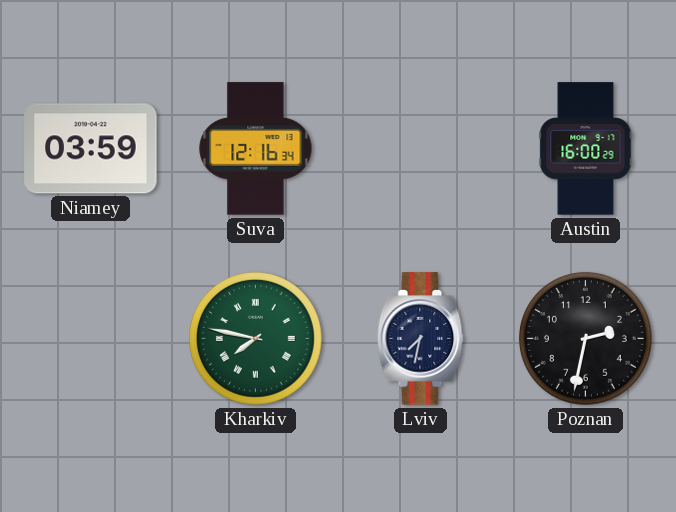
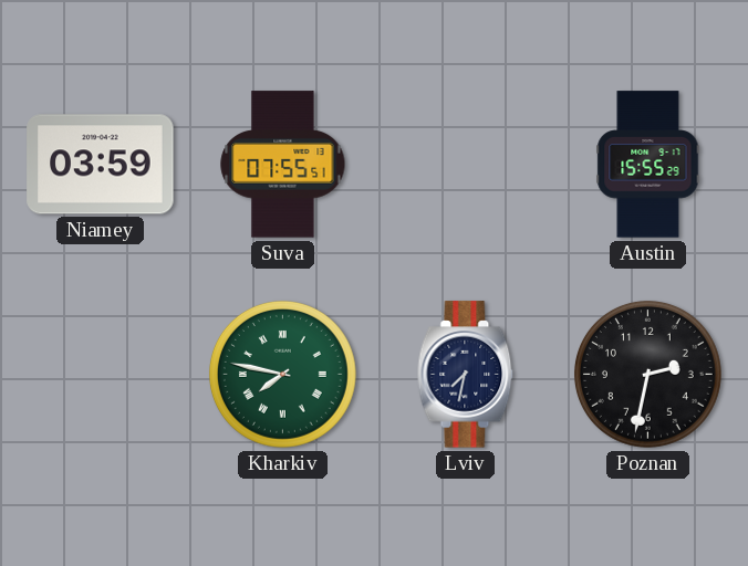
Suva: 12:16 -> 07:55 (283, 165)
Austin: 16:00 -> 15:55 (648, 165)
